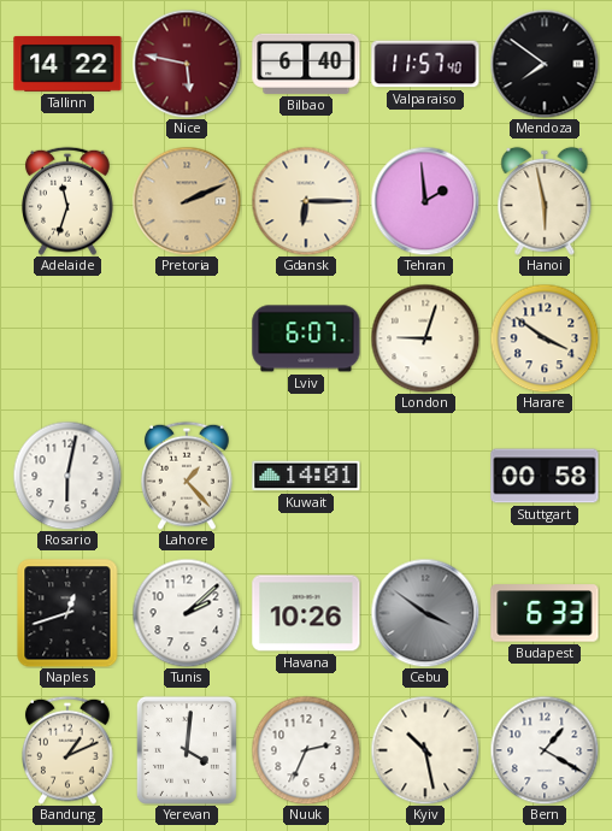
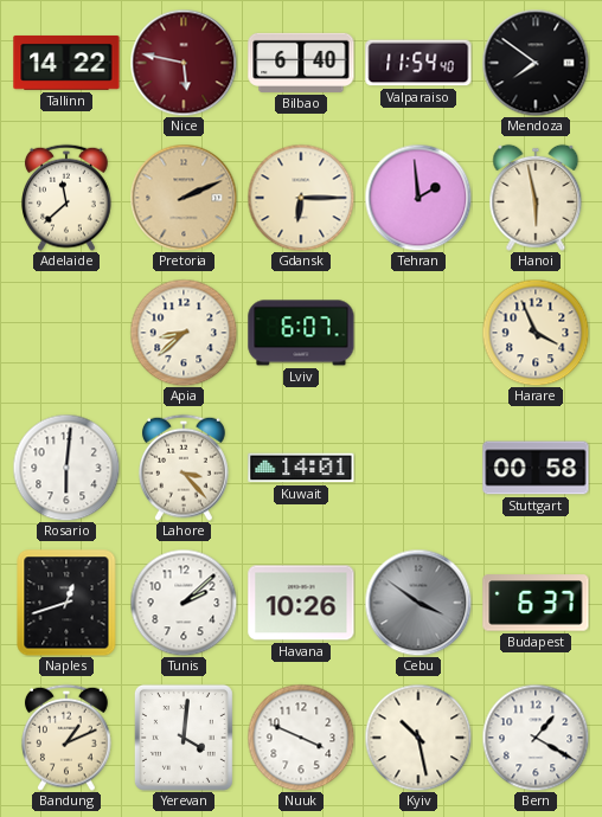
Valparaiso: 11:57 -> 11:54 (418, 63)
Adelaide: 11:33 -> 11:38 (68, 198)
Apia: none -> 8:38 (184, 333)
London: 9:03 -> none (425, 338)
Harare: 3:51 -> 3:56 (536, 333)
Rosario: 6:02 -> 6:01 (66, 468)
Lahore: 1:23 -> 3:23 (185, 468)
Budapest: 6:33 -> 6:37 (536, 603)
Nuuk: 2:34 -> 3:49 (301, 738)
